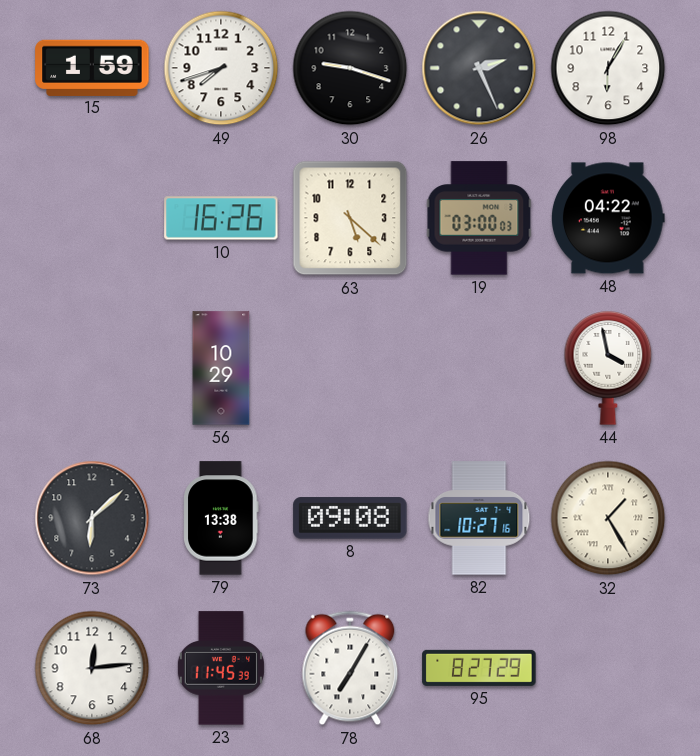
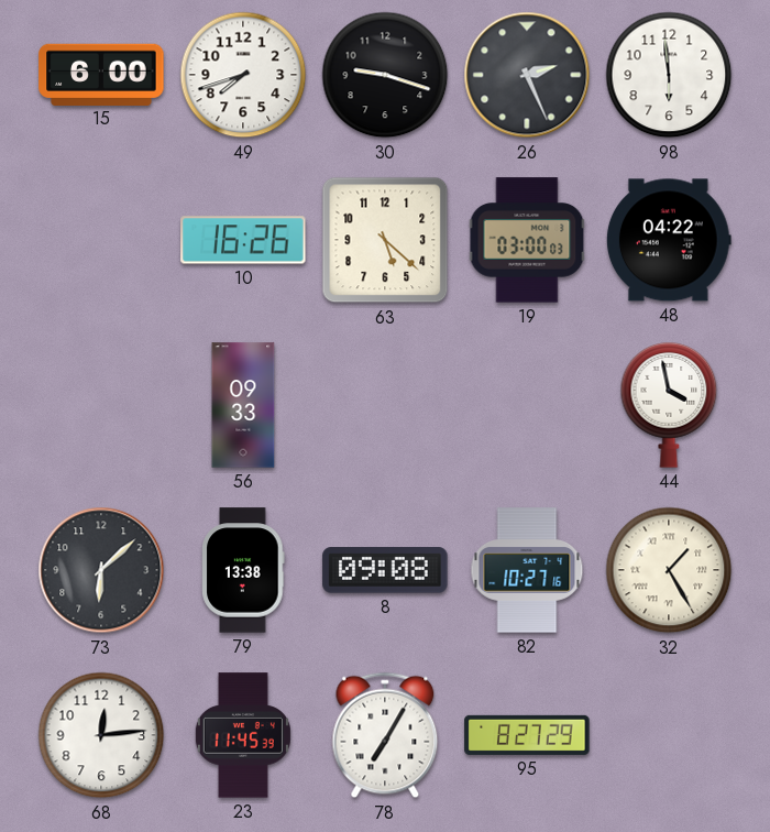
15: 1:59 -> 6:00 (101, 74)
98: 6:05 -> 5:59 (669, 75)
56: 10:29 -> 09:33 (243, 405)
